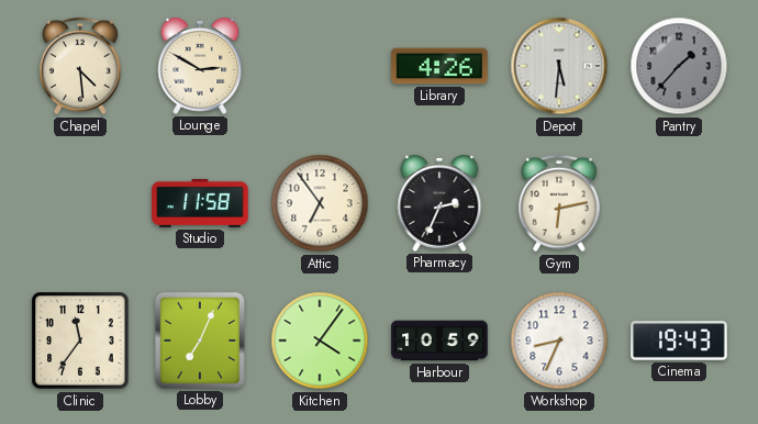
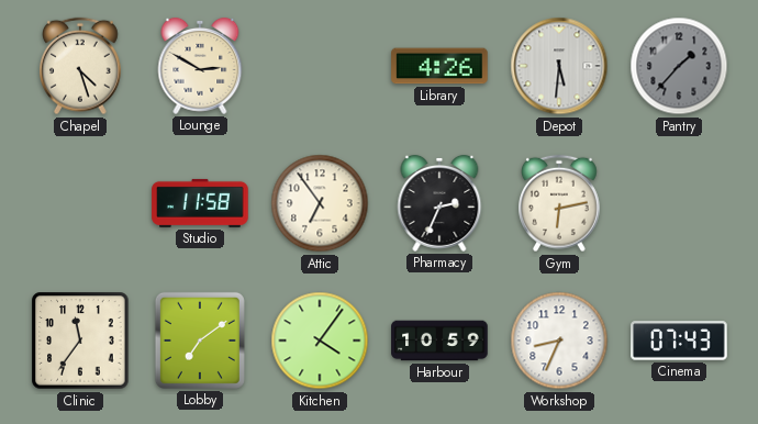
Chapel: 4:29 -> 4:27 (81, 66)
Lobby: 7:04 -> 7:09 (200, 341)
Cinema: 19:43 -> 07:43 (679, 341)
